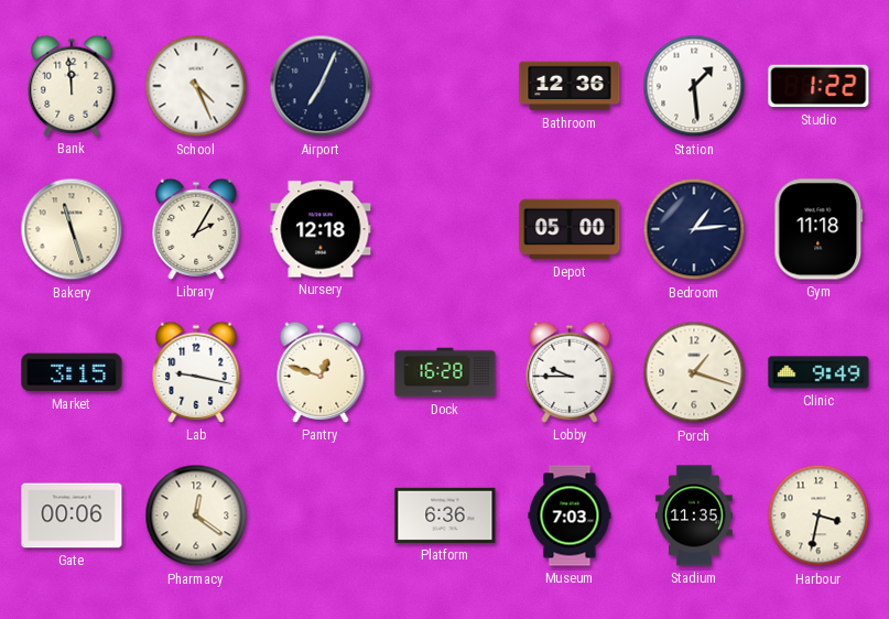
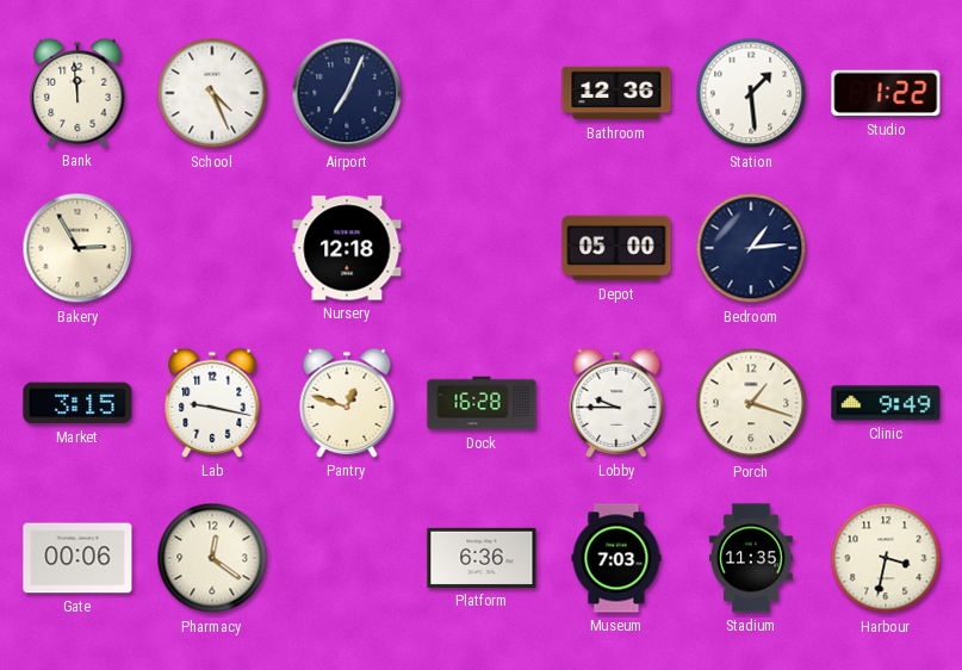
Bakery: 11:27 -> 2:55 (77, 248)
Library: 2:05 -> none (196, 229)
Gym: 11:18 -> none (818, 229)
